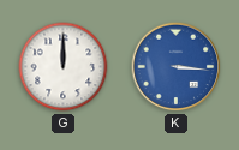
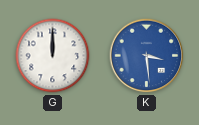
K: 3:16 -> 3:29 (147, 56)
